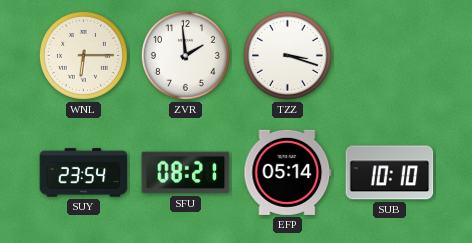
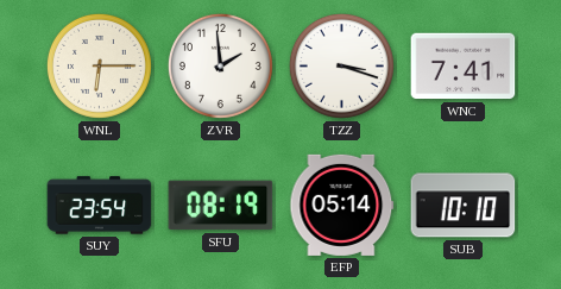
WNC: none -> 7:41 (464, 67)
SFU: 08:21 -> 08:19 (221, 206)
